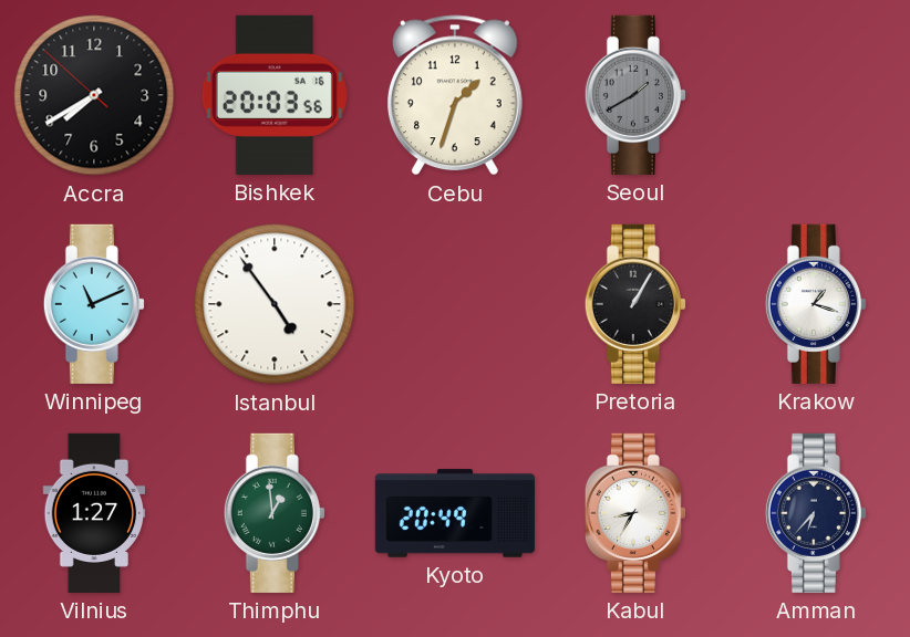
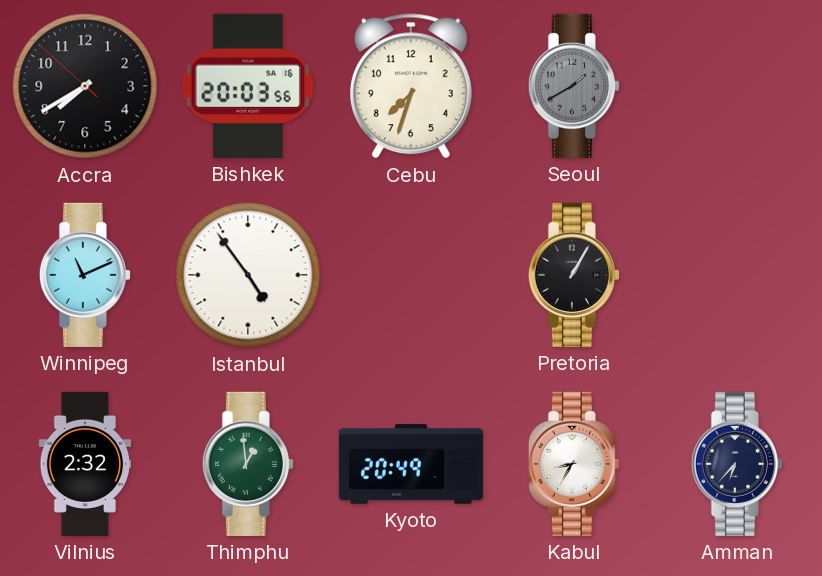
Cebu: 1:33 -> 7:33 (411, 86)
Krakow: 1:18 -> none (816, 304)
Vilnius: 1:27 -> 2:32 (85, 464)
